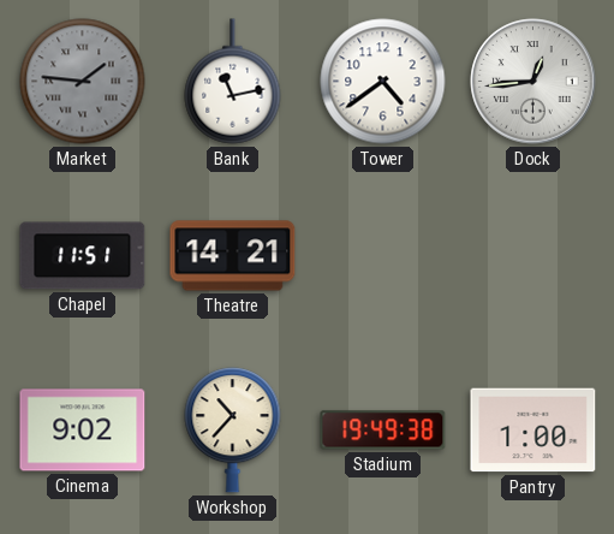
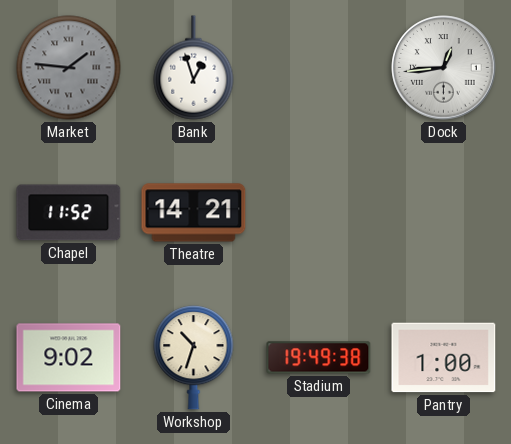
Bank: 11:13 -> 12:57 (194, 68)
Tower: 4:39 -> none (383, 82)
Chapel: 11:51 -> 11:52 (69, 213)
Workshop: 10:37 -> 10:33 (194, 358)
